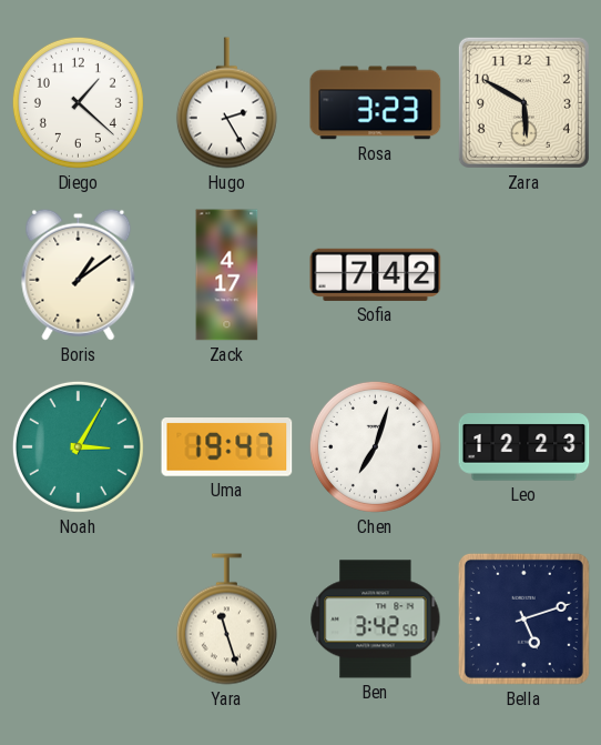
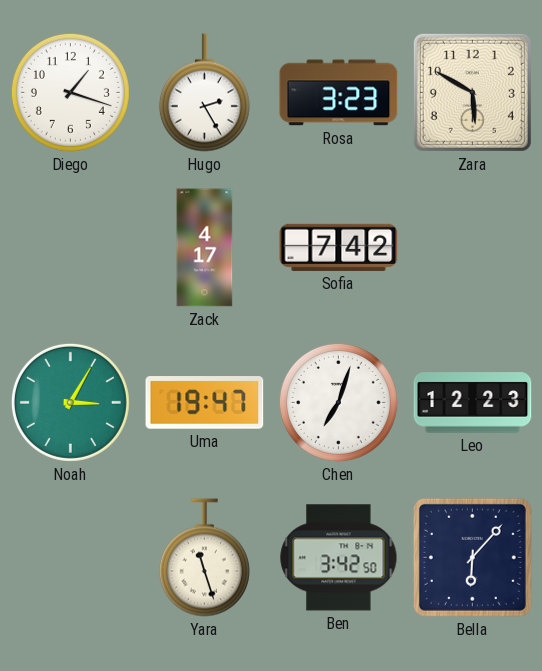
Diego: 1:22 -> 1:18 (70, 92)
Boris: 1:09 -> none (79, 274)
Bella: 5:12 -> 6:07 (472, 557)
